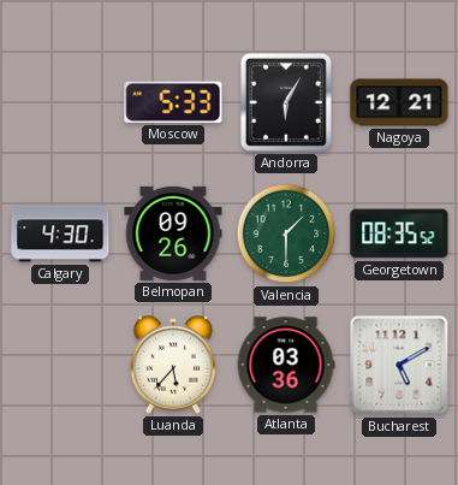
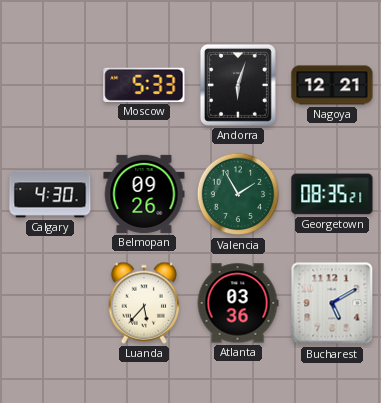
Andorra: 6:05 -> 6:03 (238, 85)
Valencia: 1:30 -> 1:55 (238, 194)
Georgetown: 08:35:52 -> 08:35:21 (332, 194)
